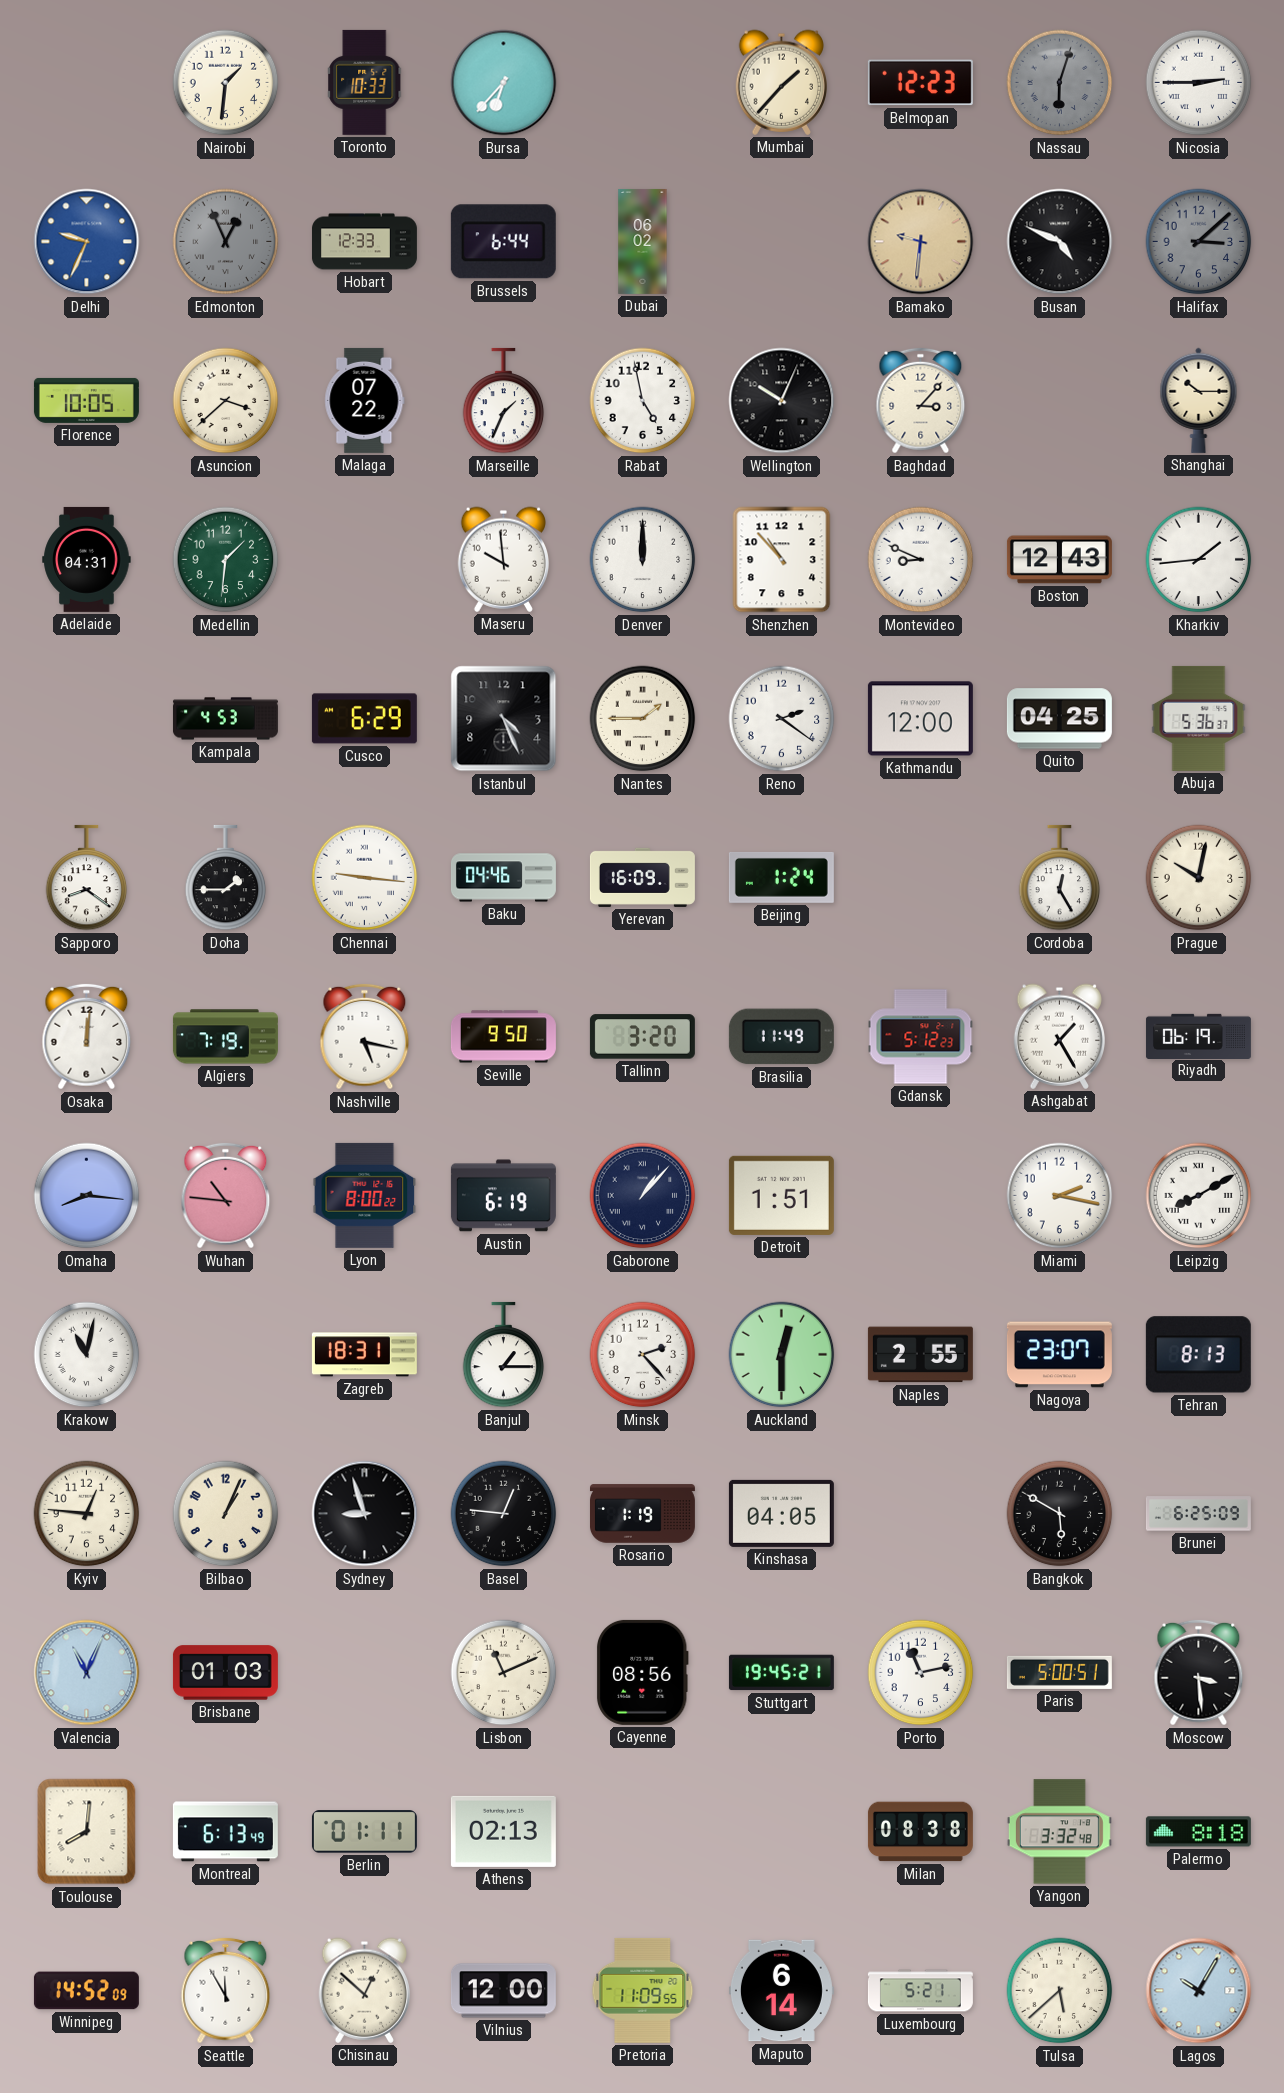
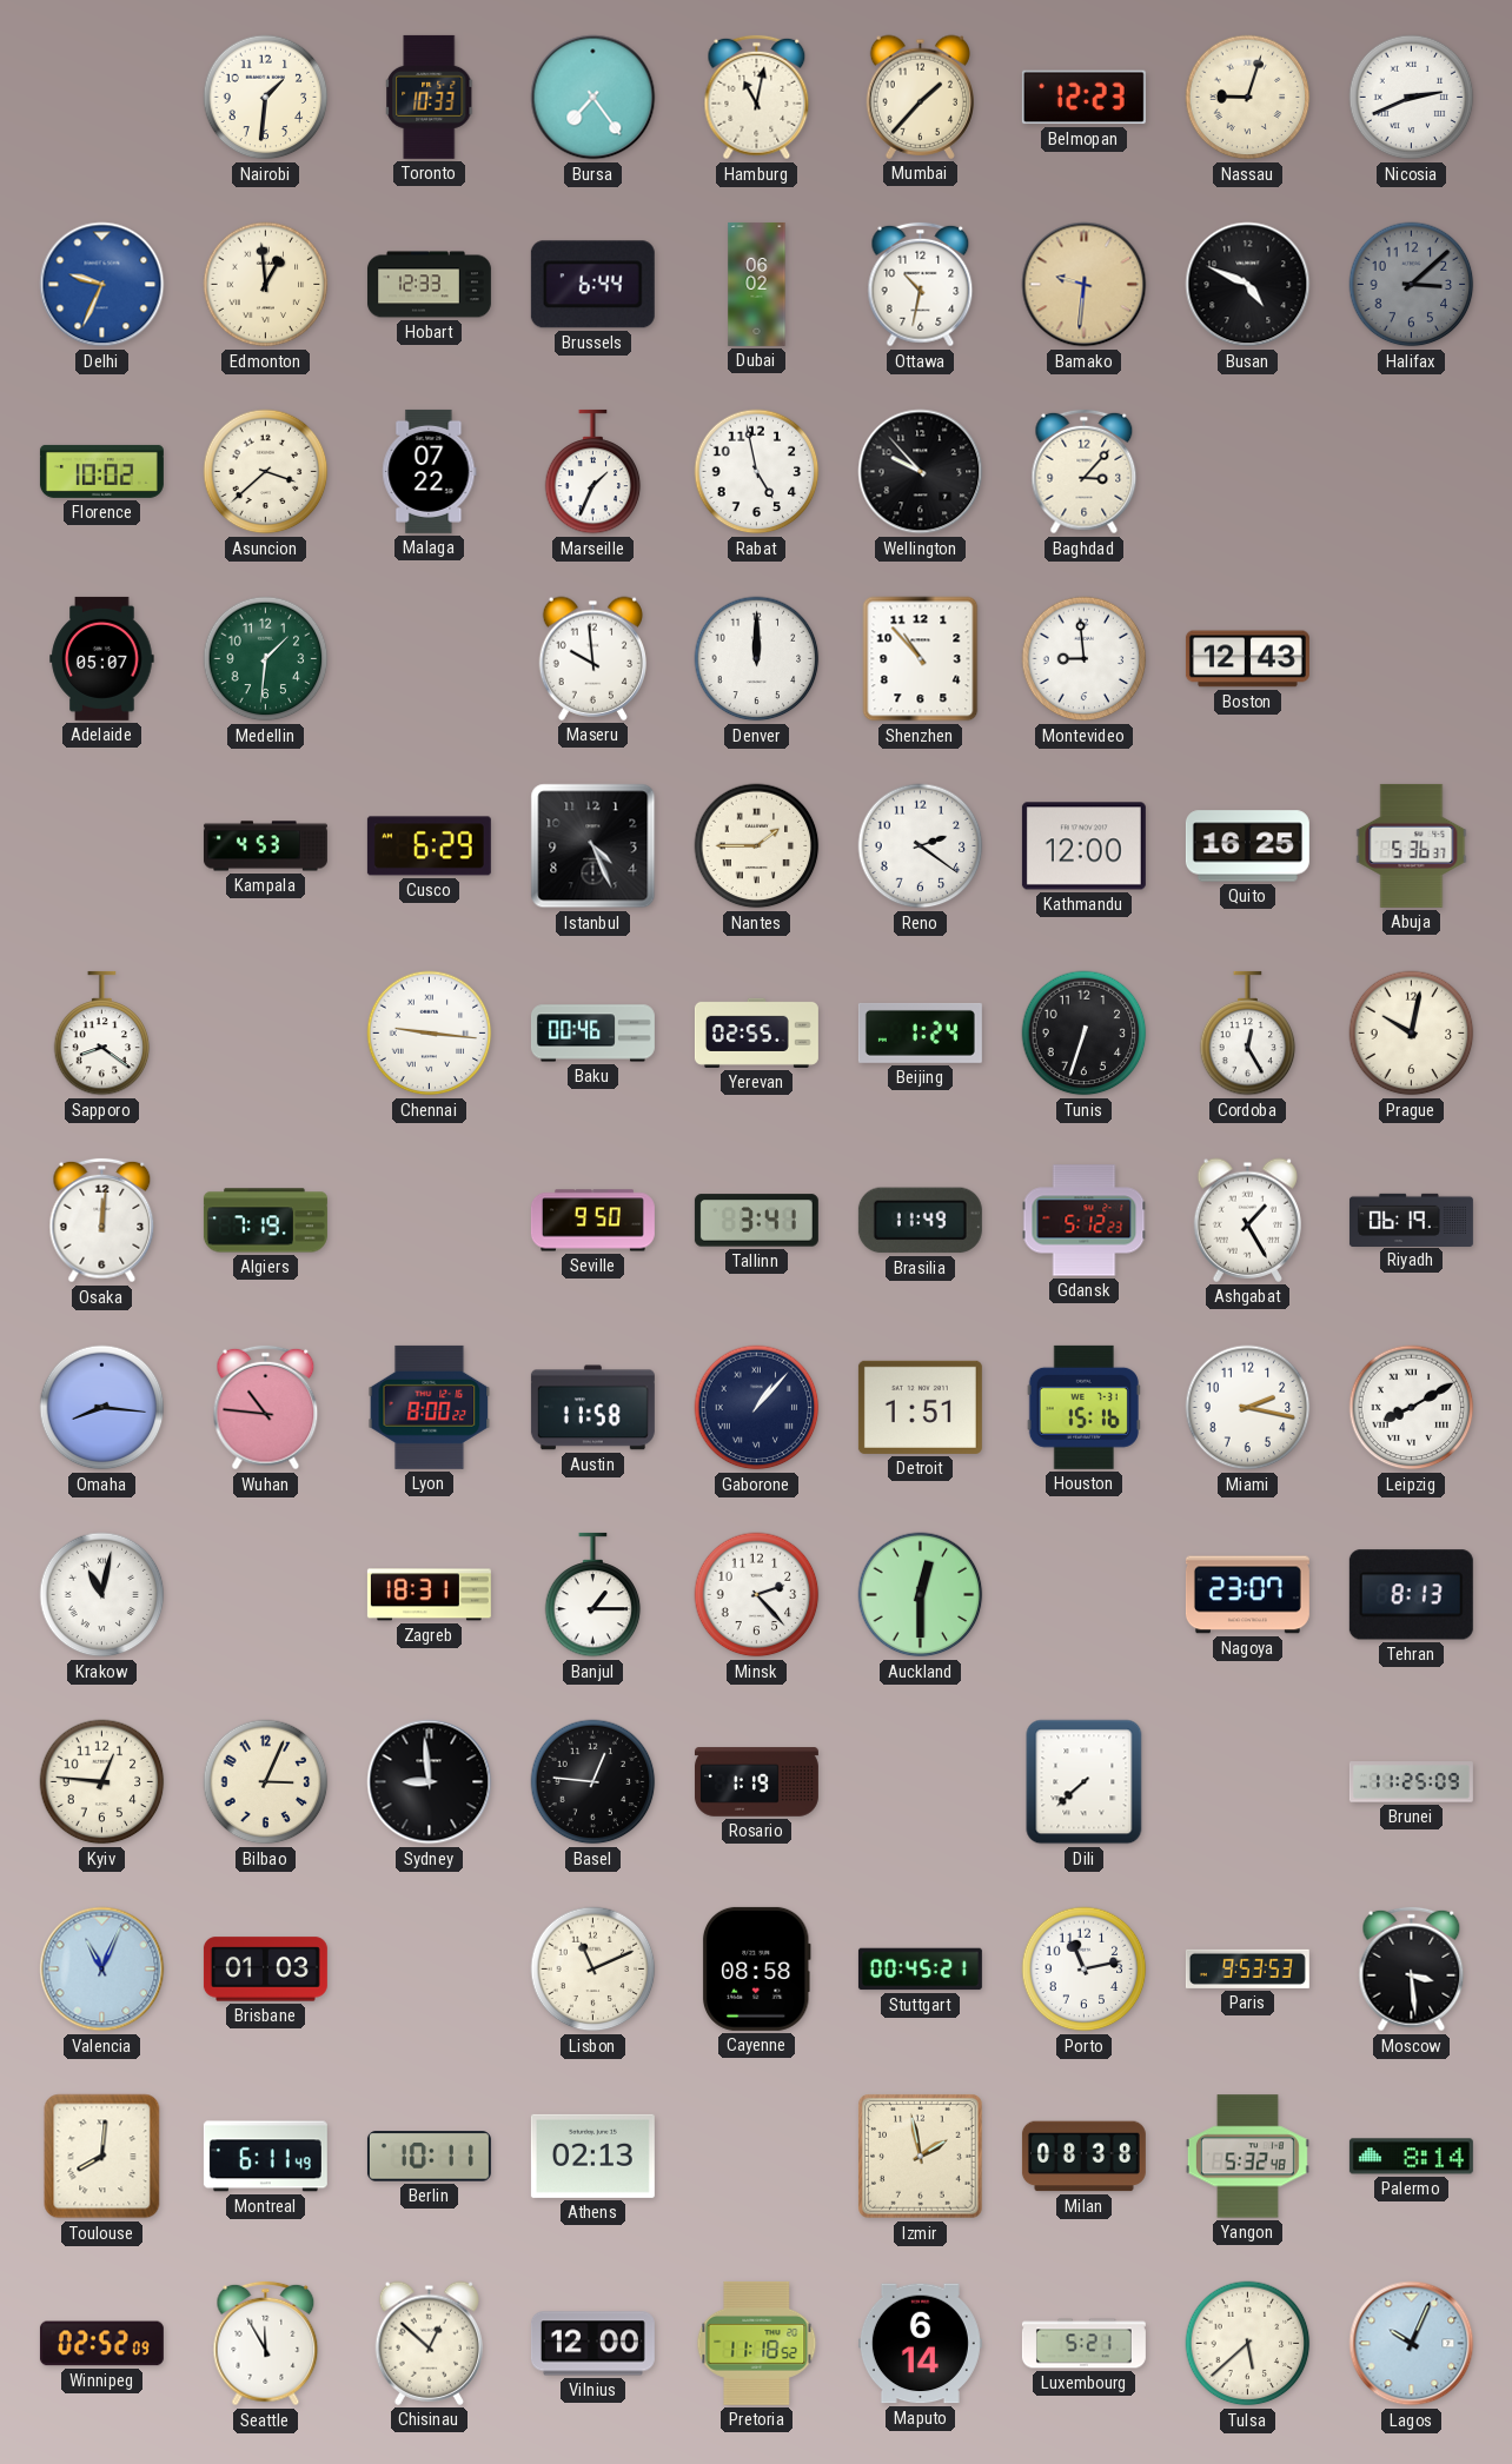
Bursa: 6:37 -> 7:24 (593, 98)
Hamburg: none -> 11:02 (757, 98)
Nassau: 6:03 -> 9:03 (1248, 98)
Nassau dial: grey -> cream (1248, 98)
Nicosia: 2:45 -> 2:41 (1412, 98)
Edmonton: 12:56 -> 12:59 (266, 285)
Edmonton dial: grey -> cream (266, 285)
Ottawa: none -> 10:32 (921, 285)
Florence: 10:05 -> 10:02 (101, 471)
Wellington: 10:04 -> 9:53 (921, 472)
Shanghai: 10:15 -> none (1199, 400)
Adelaide: 04:31 -> 05:07 (102, 658)
Montevideo: 8:49 -> 8:59 (1085, 659)
Kharkiv: 1:44 -> none (1199, 560)
Quito: 04:25 -> 16:25 (1247, 846)
Doha: 1:45 -> none (226, 878)
Baku: 04:46 -> 00:46 (592, 1034)
Yerevan: 16:09 -> 02:55 (756, 1032)
Tunis: none -> 6:33 (1085, 1034)
Nashville: 5:17 -> none (365, 1037)
Tallinn: 3:20 -> 3:41 (756, 1221)
Austin: 6:19 -> 11:58 (592, 1408)
Houston: none -> 15:16 (1083, 1407)
Naples: 2:55 -> none (920, 1355)
Bilbao: 1:04 -> 3:04 (266, 1782)
Sydney: 8:57 -> 8:59 (430, 1782)
Kinshasa: 04:05 -> none (781, 1513)
Dili: none -> 7:38 (1085, 1782)
Bangkok: 5:50 -> none (1060, 1514)
Brunei: 6:25 -> 11:25 (1411, 1782)
Cayenne: 08:56 -> 08:58 (756, 1968)
Stuttgart: 19:45 -> 00:45 (920, 1970)
Paris: 5:00 -> 9:53 (1247, 1968)
Montreal: 6:13 -> 6:11 (265, 2157)
Berlin: 01:11 -> 10:11 (429, 2157)
Izmir: none -> 1:58 (921, 2157)
Yangon: 3:32 -> 5:32 (1247, 2157)
Palermo: 8:18 -> 8:14 (1411, 2157)
Winnipeg: 14:52 -> 02:52 (101, 2344)
Pretoria: 11:09 -> 11:18 (757, 2343)
Lagos: 10:05 -> 10:04 (1412, 2344)
